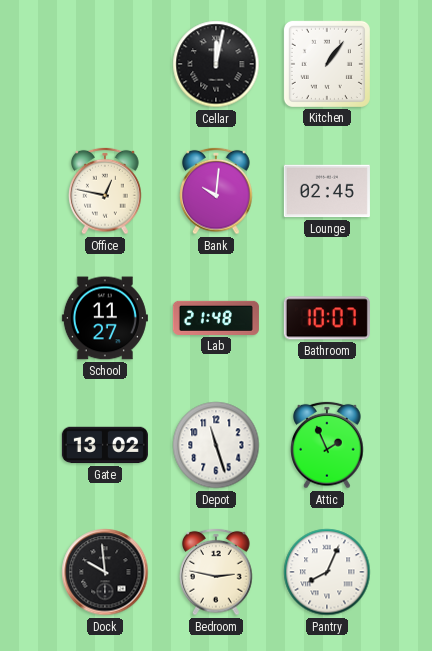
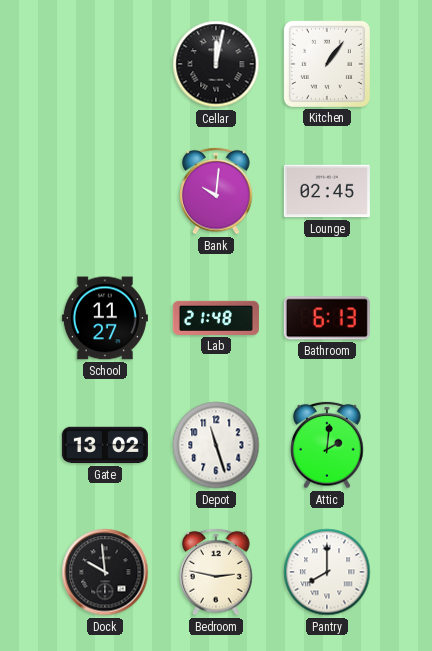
Office: 12:47 -> none (105, 191)
Bathroom: 10:07 -> 6:13 (327, 318)
Attic: 1:56 -> 2:01 (327, 445)
Pantry: 8:04 -> 8:00 (327, 572)
